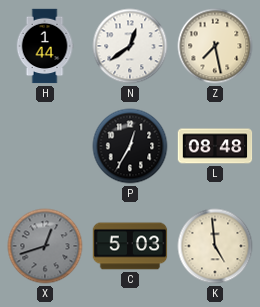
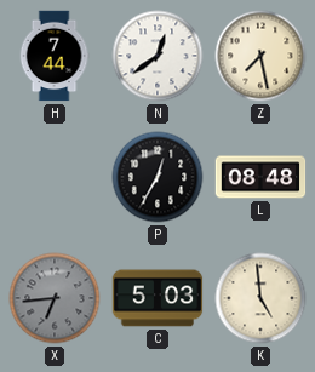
H: 1:44 -> 7:44 (55, 56)
X: 12:42 -> 6:44 (55, 298)
